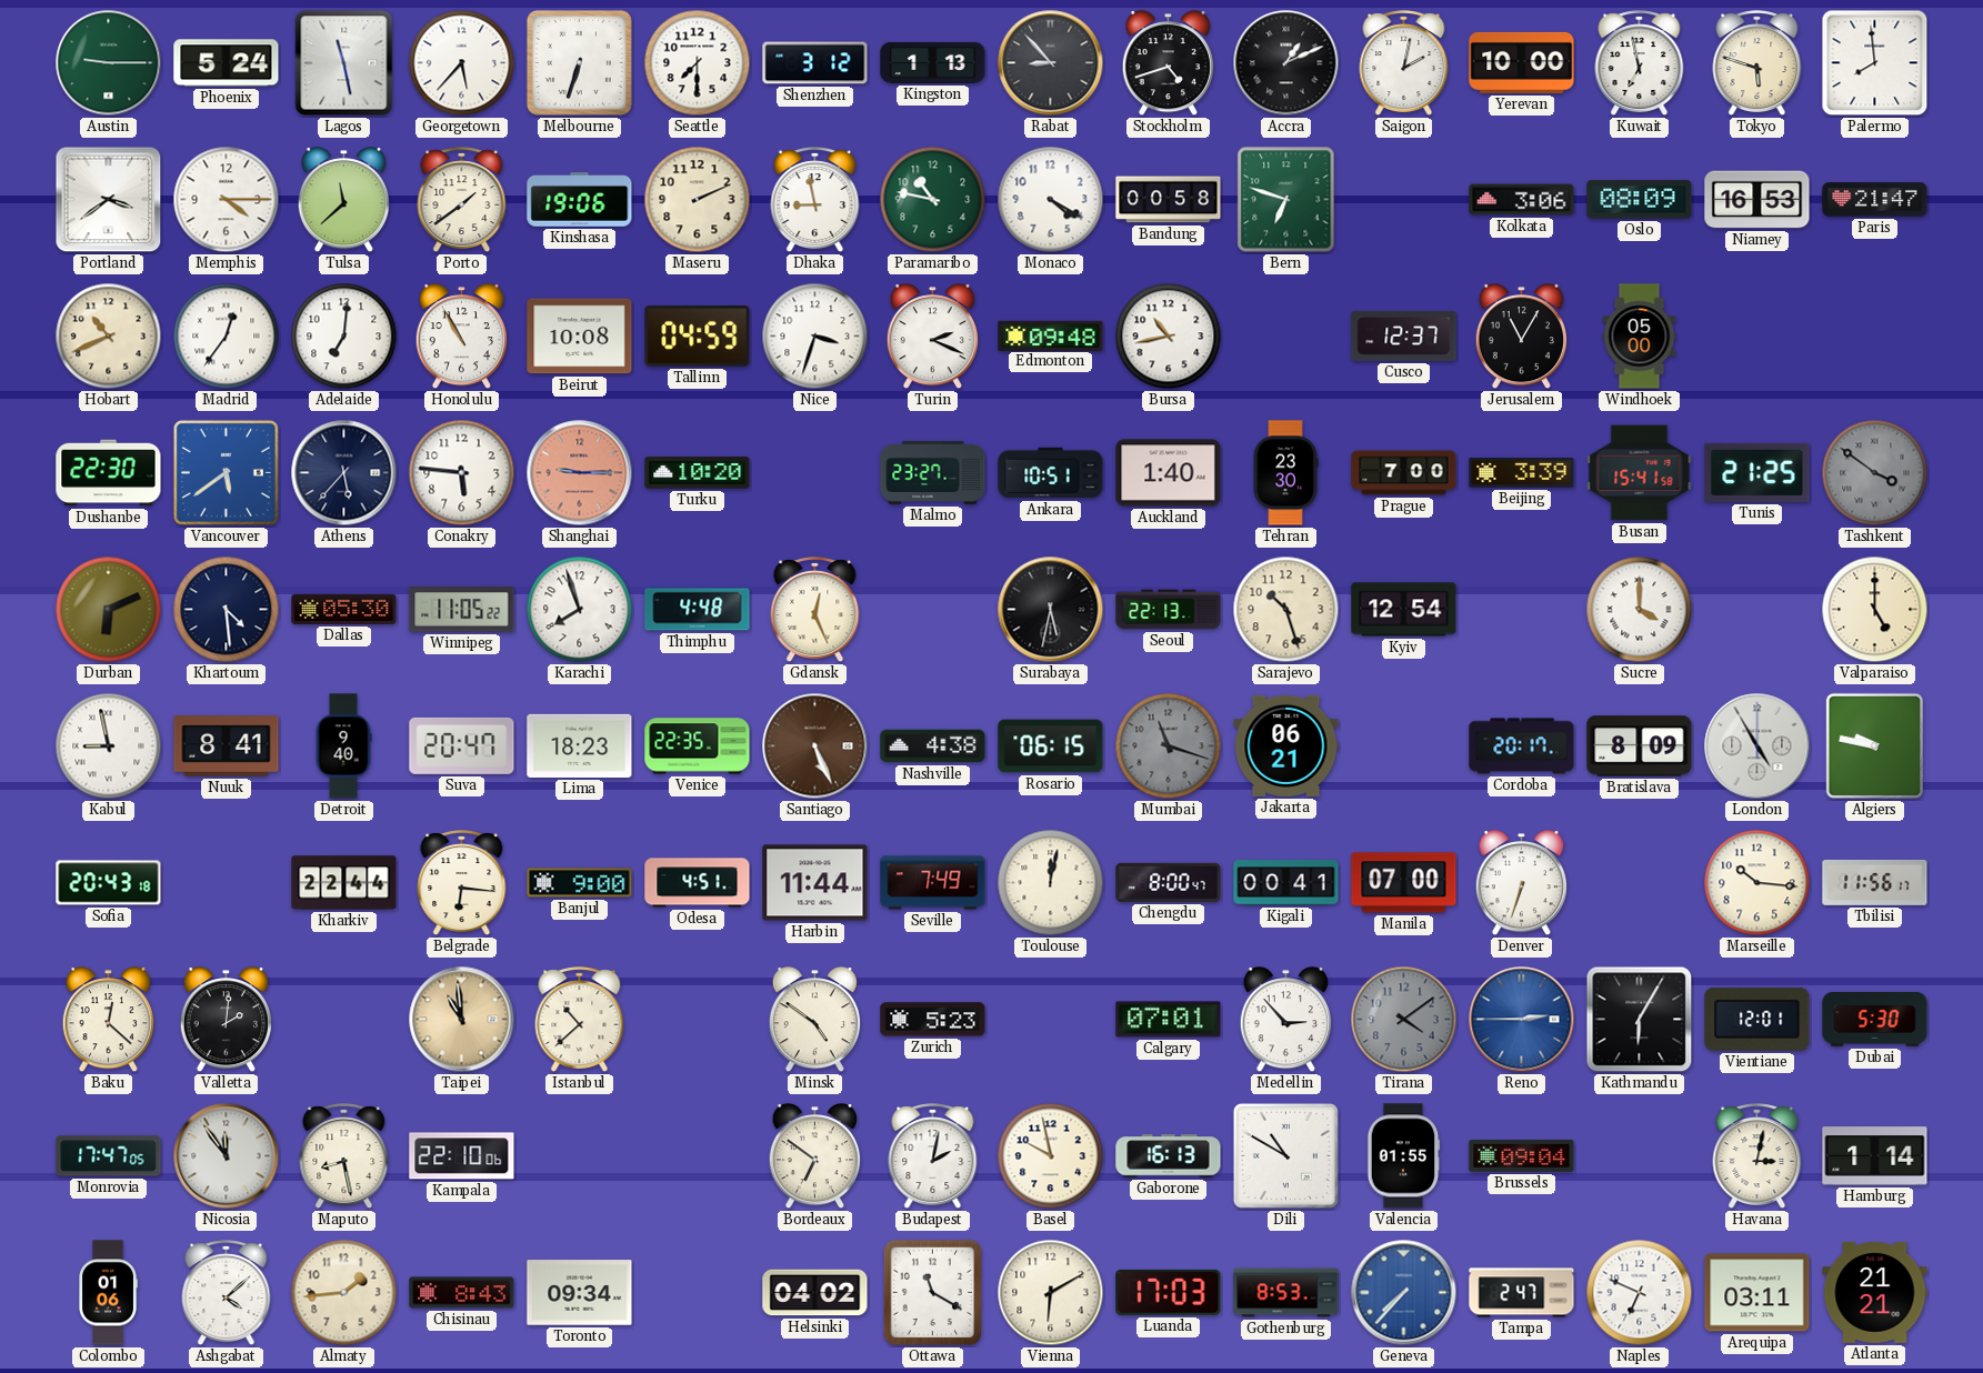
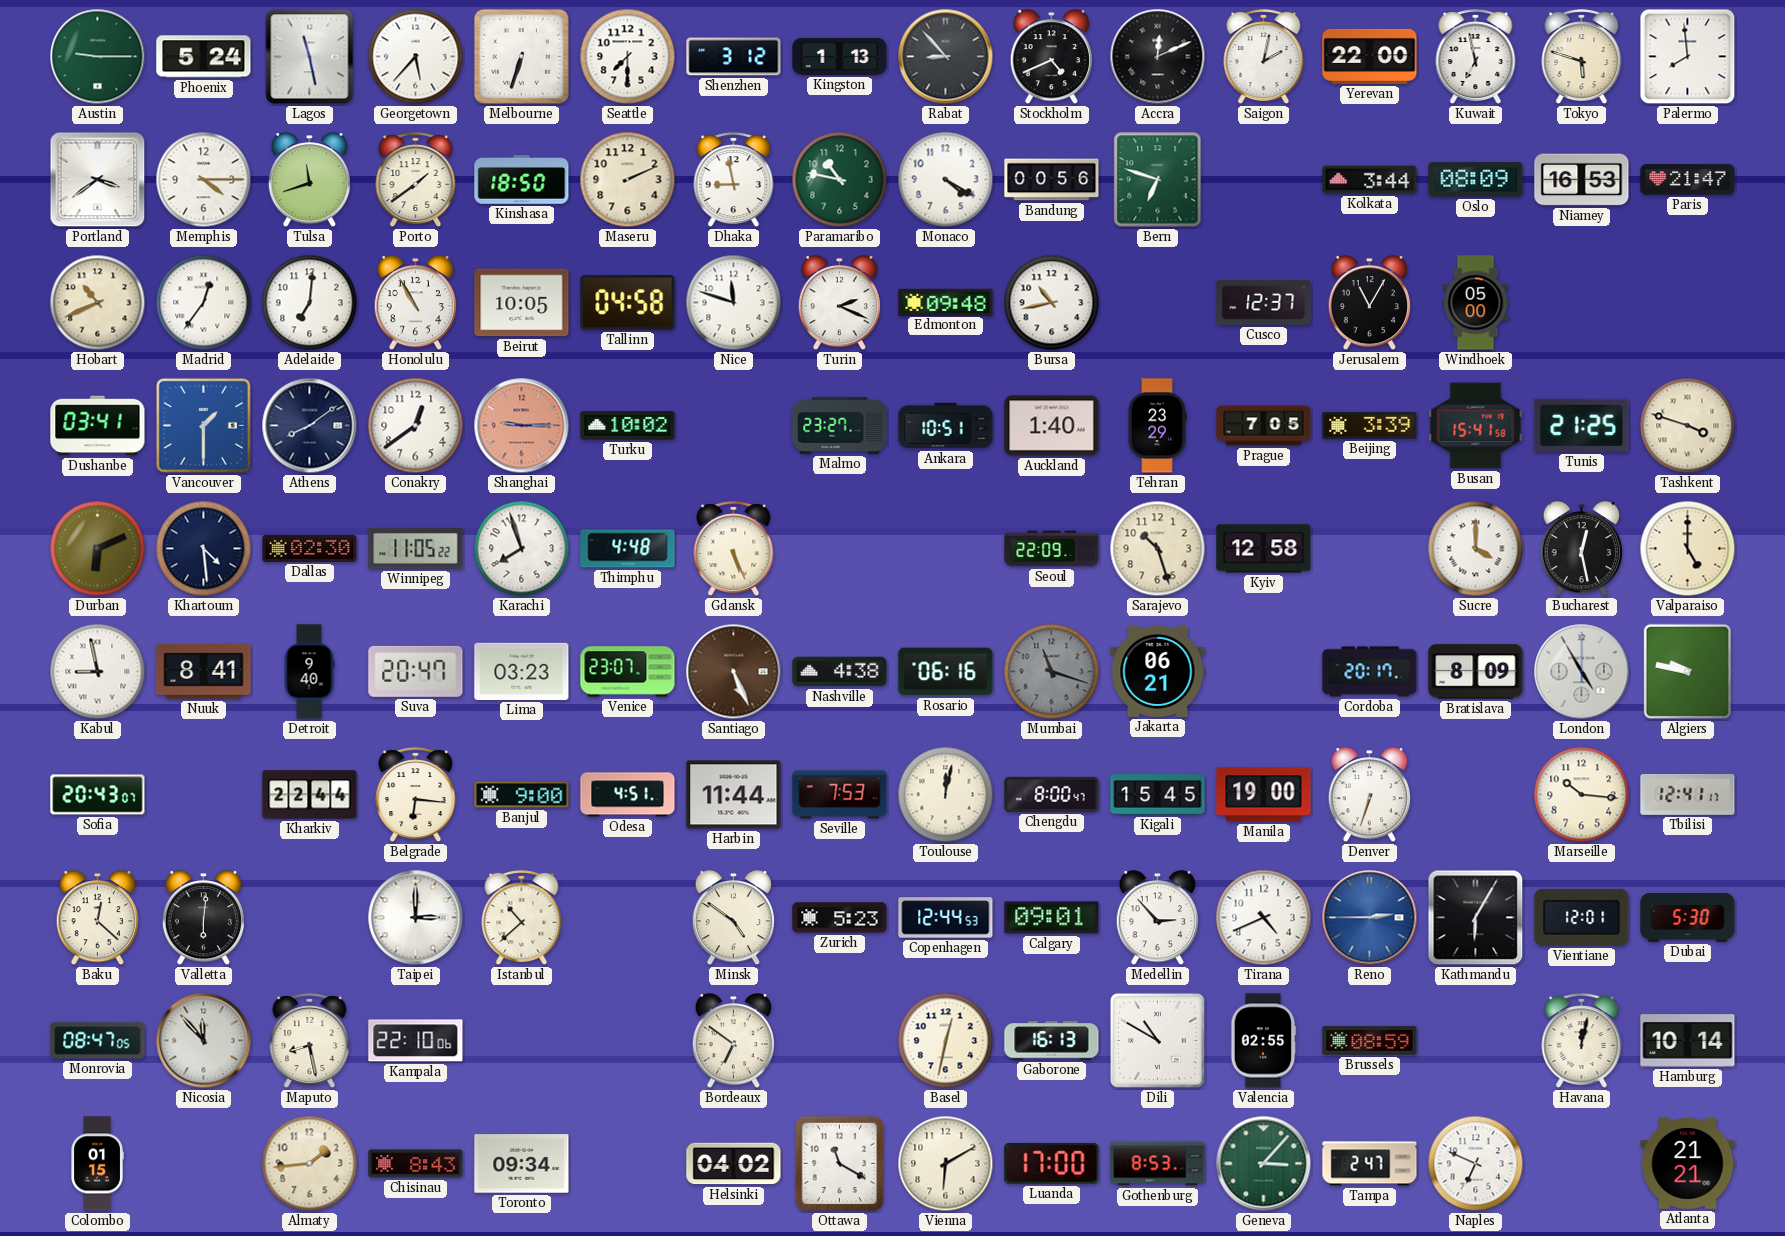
Stockholm: 4:42 -> 4:41 (1051, 57)
Accra: 1:11 -> 12:11 (1158, 57)
Yerevan: 10:00 -> 22:00 (1370, 56)
Tulsa: 11:38 -> 11:42 (309, 180)
Kinshasa: 19:06 -> 18:50 (522, 180)
Bandung: 00:58 -> 00:56 (1052, 180)
Kolkata: 3:06 -> 3:44 (1370, 180)
Beirut: 10:08 -> 10:05 (522, 303)
Tallinn: 04:59 -> 04:58 (628, 303)
Nice: 3:33 -> 11:48 (734, 303)
Dushanbe: 22:30 -> 03:41 (98, 426)
Vancouver: 5:39 -> 1:30 (203, 425)
Athens: 5:37 -> 8:09 (310, 426)
Conakry: 5:46 -> 12:39 (416, 426)
Turku: 10:20 -> 10:02 (628, 426)
Tehran: 23:30 -> 23:29 (1157, 426)
Prague: 7:00 -> 7:05 (1264, 426)
Tashkent: 3:51 -> 3:48 (1688, 426)
Tashkent dial: grey -> cream (1688, 426)
Dallas: 05:30 -> 02:30 (310, 548)
Gdansk: 12:26 -> 5:26 (734, 549)
Surabaya: 5:32 -> none (1051, 610)
Seoul: 22:13 -> 22:09 (1052, 549)
Kyiv: 12:54 -> 12:58 (1264, 549)
Bucharest: none -> 12:28 (1581, 549)
Lima: 18:23 -> 03:23 (522, 671)
Venice: 22:35 -> 23:07 (628, 672)
Rosario: 06:15 -> 06:16 (946, 672)
Sofia: 20:43:18 -> 20:43:07 (98, 795)
Seville: 7:49 -> 7:53 (840, 795)
Kigali: 00:41 -> 15:45 (1158, 795)
Manila: 07:00 -> 19:00 (1264, 795)
Tbilisi: 11:56 -> 12:41 (1688, 794)
Valletta: 2:01 -> 6:01 (203, 918)
Taipei: 10:59 -> 3:00 (416, 918)
Taipei dial: champagne -> white (416, 918)
Copenhagen: none -> 12:44 (946, 918)
Calgary: 07:01 -> 09:01 (1052, 918)
Tirana: 4:09 -> 4:41 (1264, 918)
Tirana dial: grey -> white (1264, 918)
Monrovia: 17:47 -> 08:47 (98, 1041)
Nicosia: 11:54 -> 11:53 (204, 1041)
Budapest: 2:02 -> none (933, 1156)
Basel: 9:58 -> 12:32 (946, 1041)
Valencia: 01:55 -> 02:55 (1263, 1041)
Brussels: 09:04 -> 08:59 (1370, 1040)
Havana: 3:02 -> 12:02 (1582, 1041)
Hamburg: 1:14 -> 10:14 (1688, 1041)
Colombo: 01:06 -> 01:15 (97, 1164)
Ashgabat: 4:08 -> none (227, 1293)
Luanda: 17:03 -> 17:00 (1052, 1163)
Geneva: 7:37 -> 3:07 (1264, 1164)
Geneva dial: blue -> green (1264, 1164)
Arequipa: 03:11 -> none (1757, 1293)
